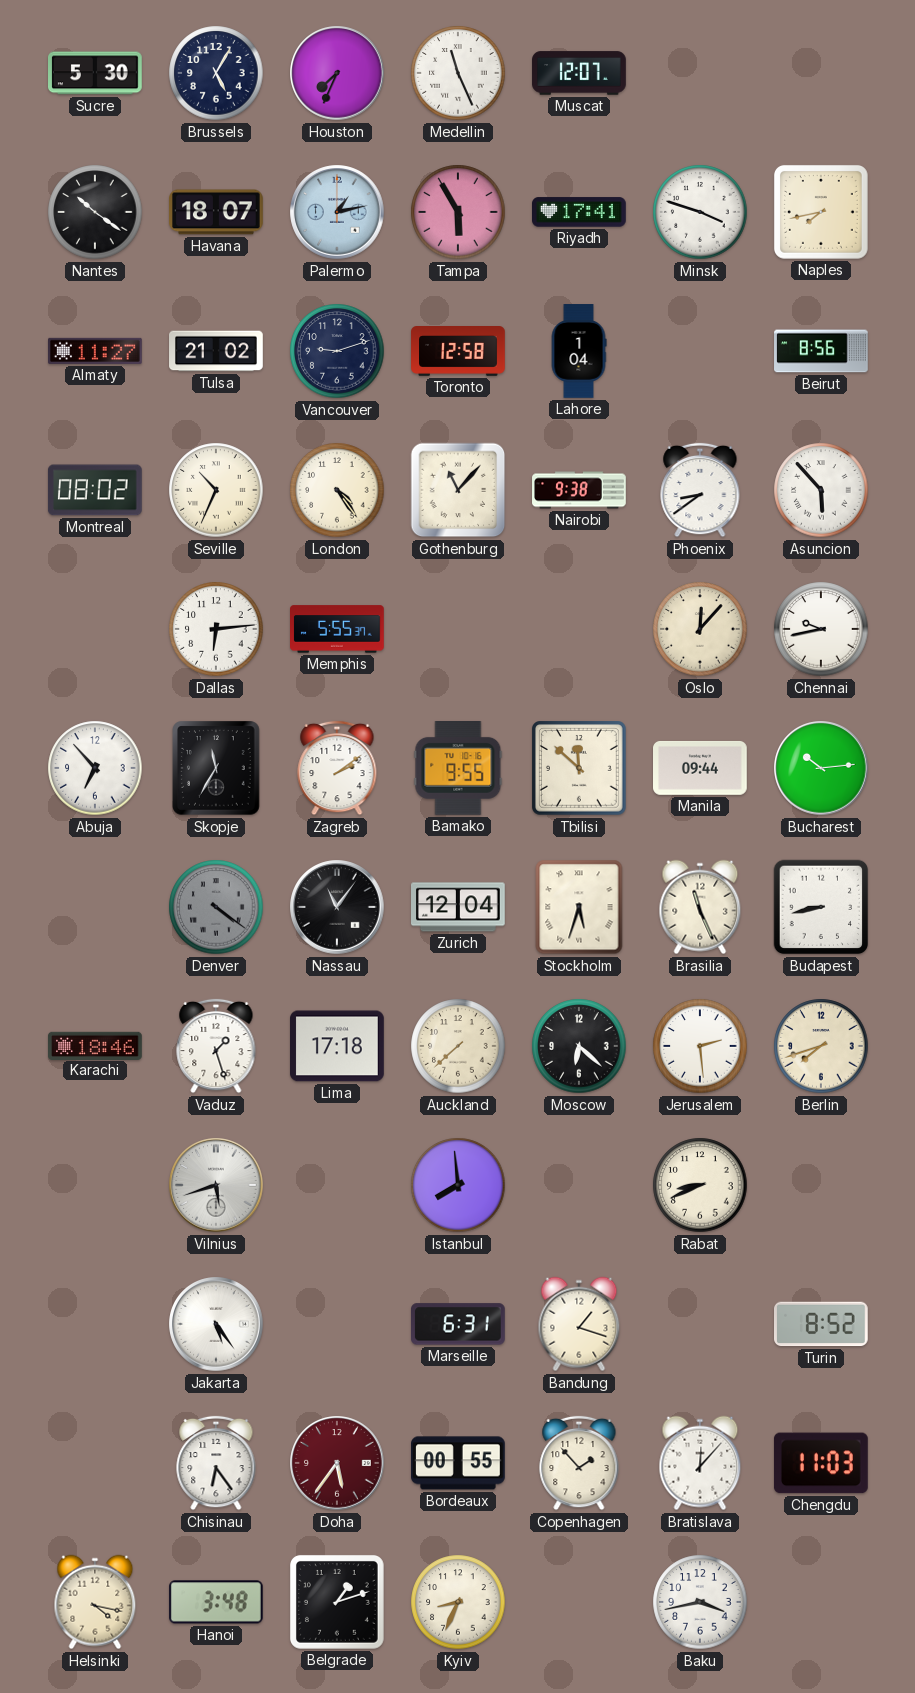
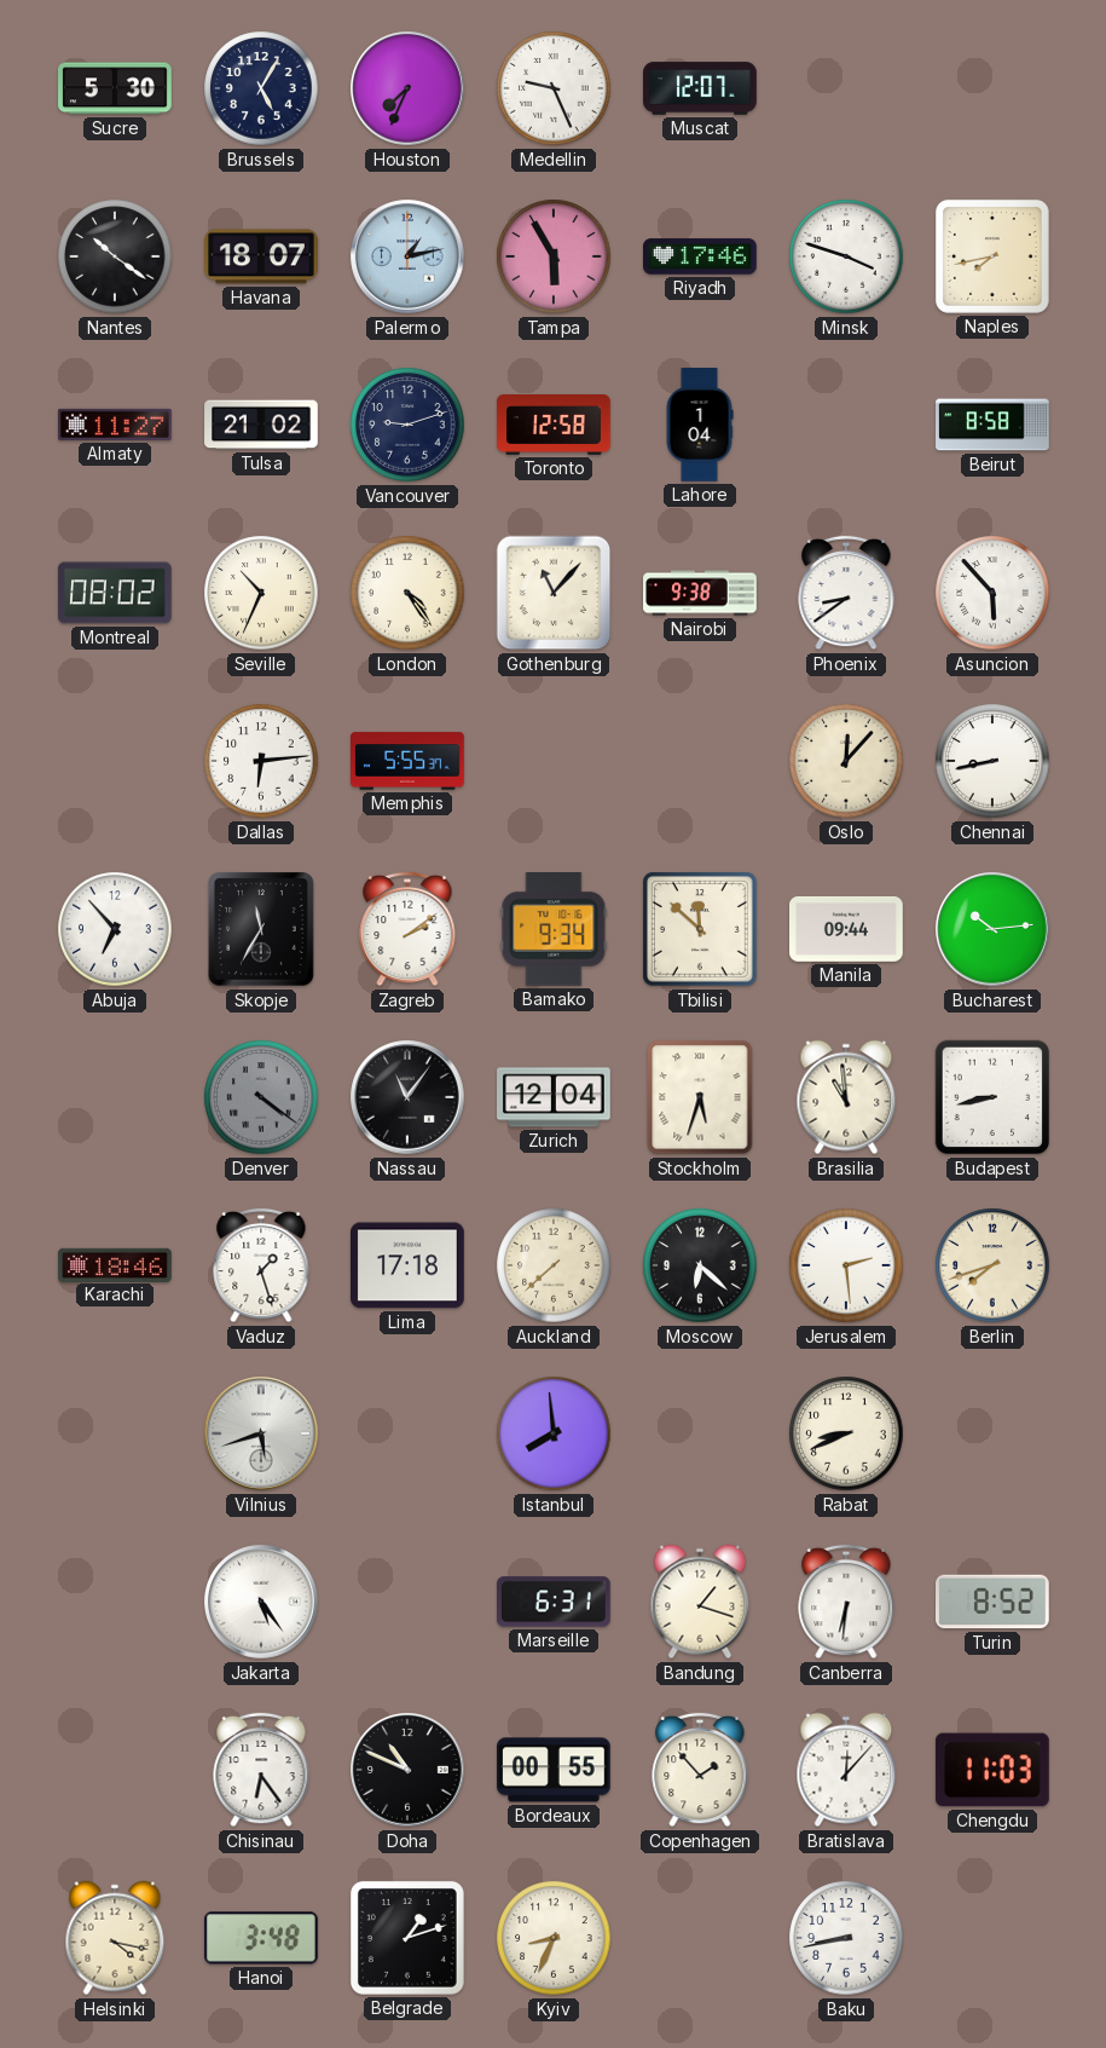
Medellin: 11:26 -> 9:26 (554, 88)
Riyadh: 17:41 -> 17:46 (701, 256)
Beirut: 8:56 -> 8:58 (992, 425)
Chennai: 9:43 -> 8:43 (992, 761)
Bamako: 9:55 -> 9:34 (554, 930)
Brasilia: 11:26 -> 10:59 (846, 1097)
Canberra: none -> 6:31 (846, 1602)
Doha: 5:36 -> 10:49 (407, 1770)
Doha dial: burgundy -> black (407, 1770)
Baku: 3:43 -> 8:43 (846, 1938)
